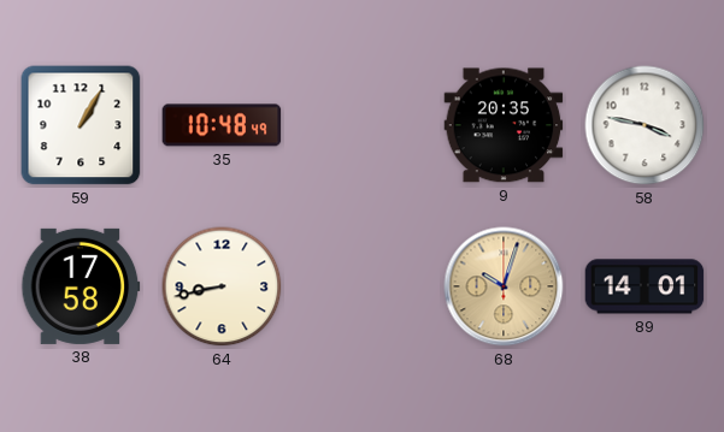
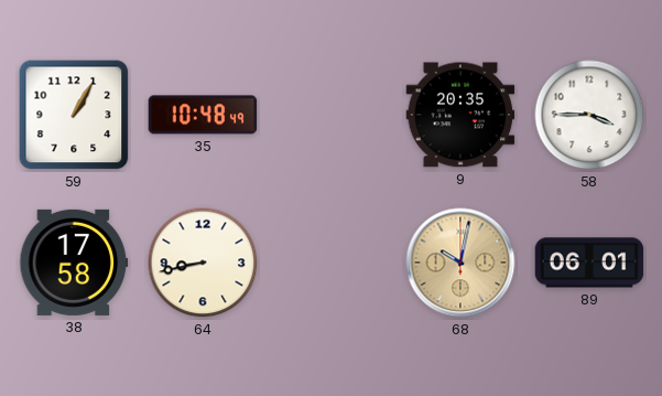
58: 3:47 -> 3:45 (589, 115)
68: 10:03 -> 10:02 (460, 263)
89: 14:01 -> 06:01 (589, 263)
